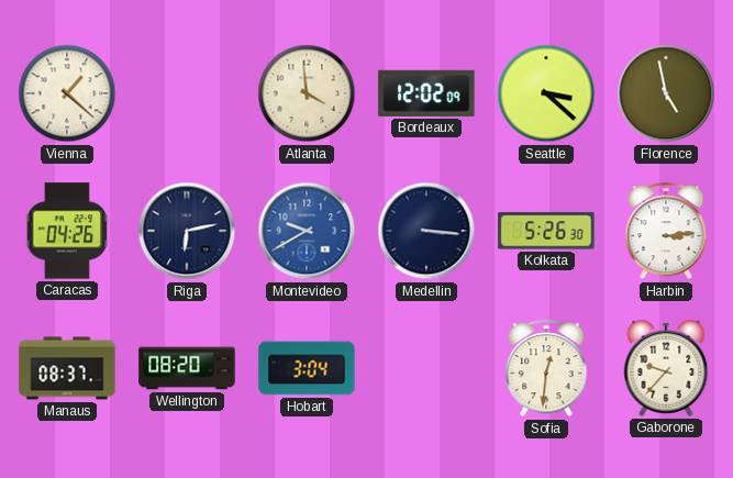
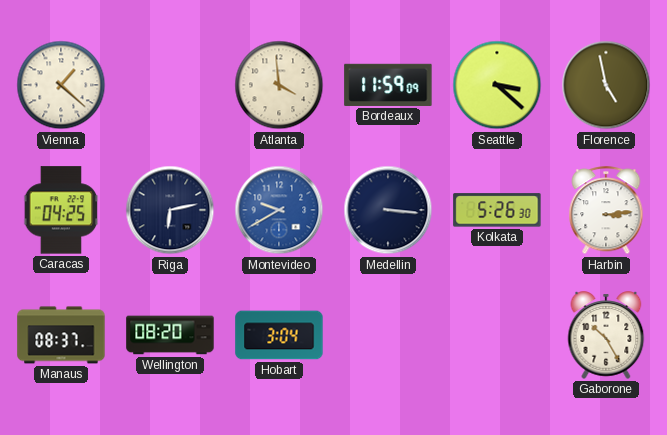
Bordeaux: 12:02 -> 11:59 (388, 85)
Caracas: 04:26 -> 04:25 (61, 210)
Sofia: 12:31 -> none (546, 369)
Gaborone: 9:37 -> 10:25 (606, 335)
